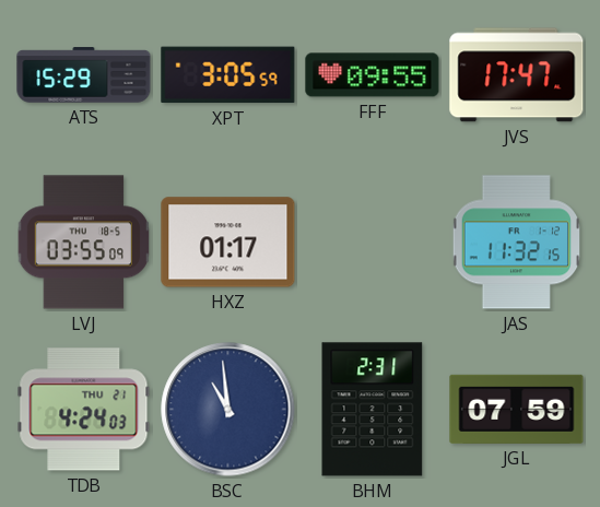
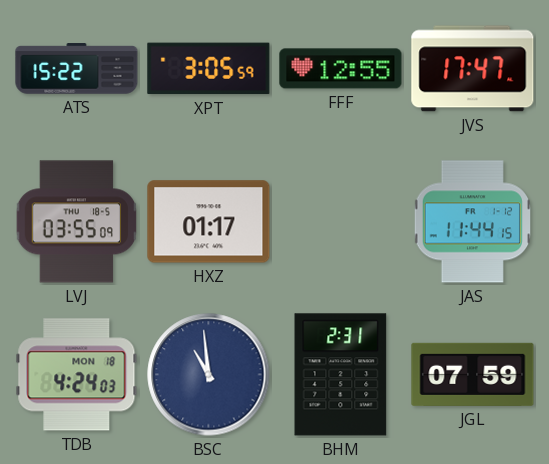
ATS: 15:29 -> 15:22 (77, 69)
FFF: 09:55 -> 12:55 (341, 69)
JAS: 11:32 -> 11:44 (472, 222)
TDB date: THU 21 -> MON 18 (77, 375)
